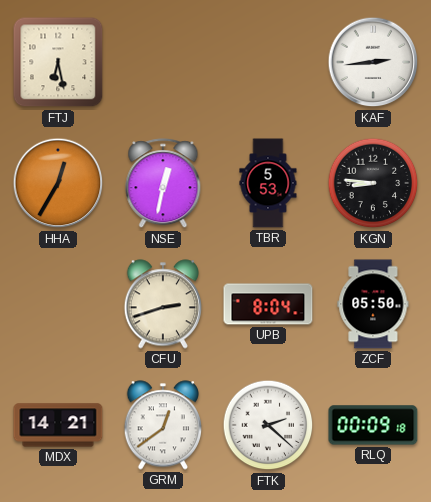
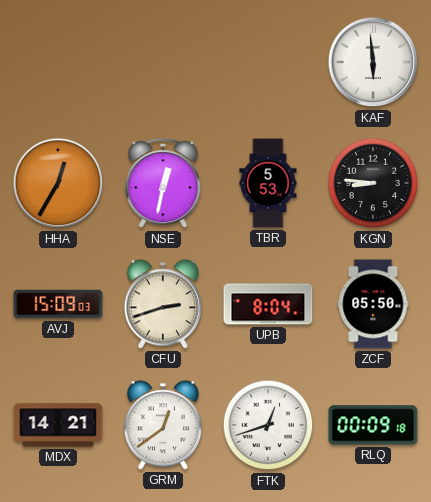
FTJ: 6:28 -> none (58, 62)
KAF: 2:44 -> 5:59 (373, 62)
AVJ: none -> 15:09 (58, 304)
FTK: 2:22 -> 12:42 (268, 425)
